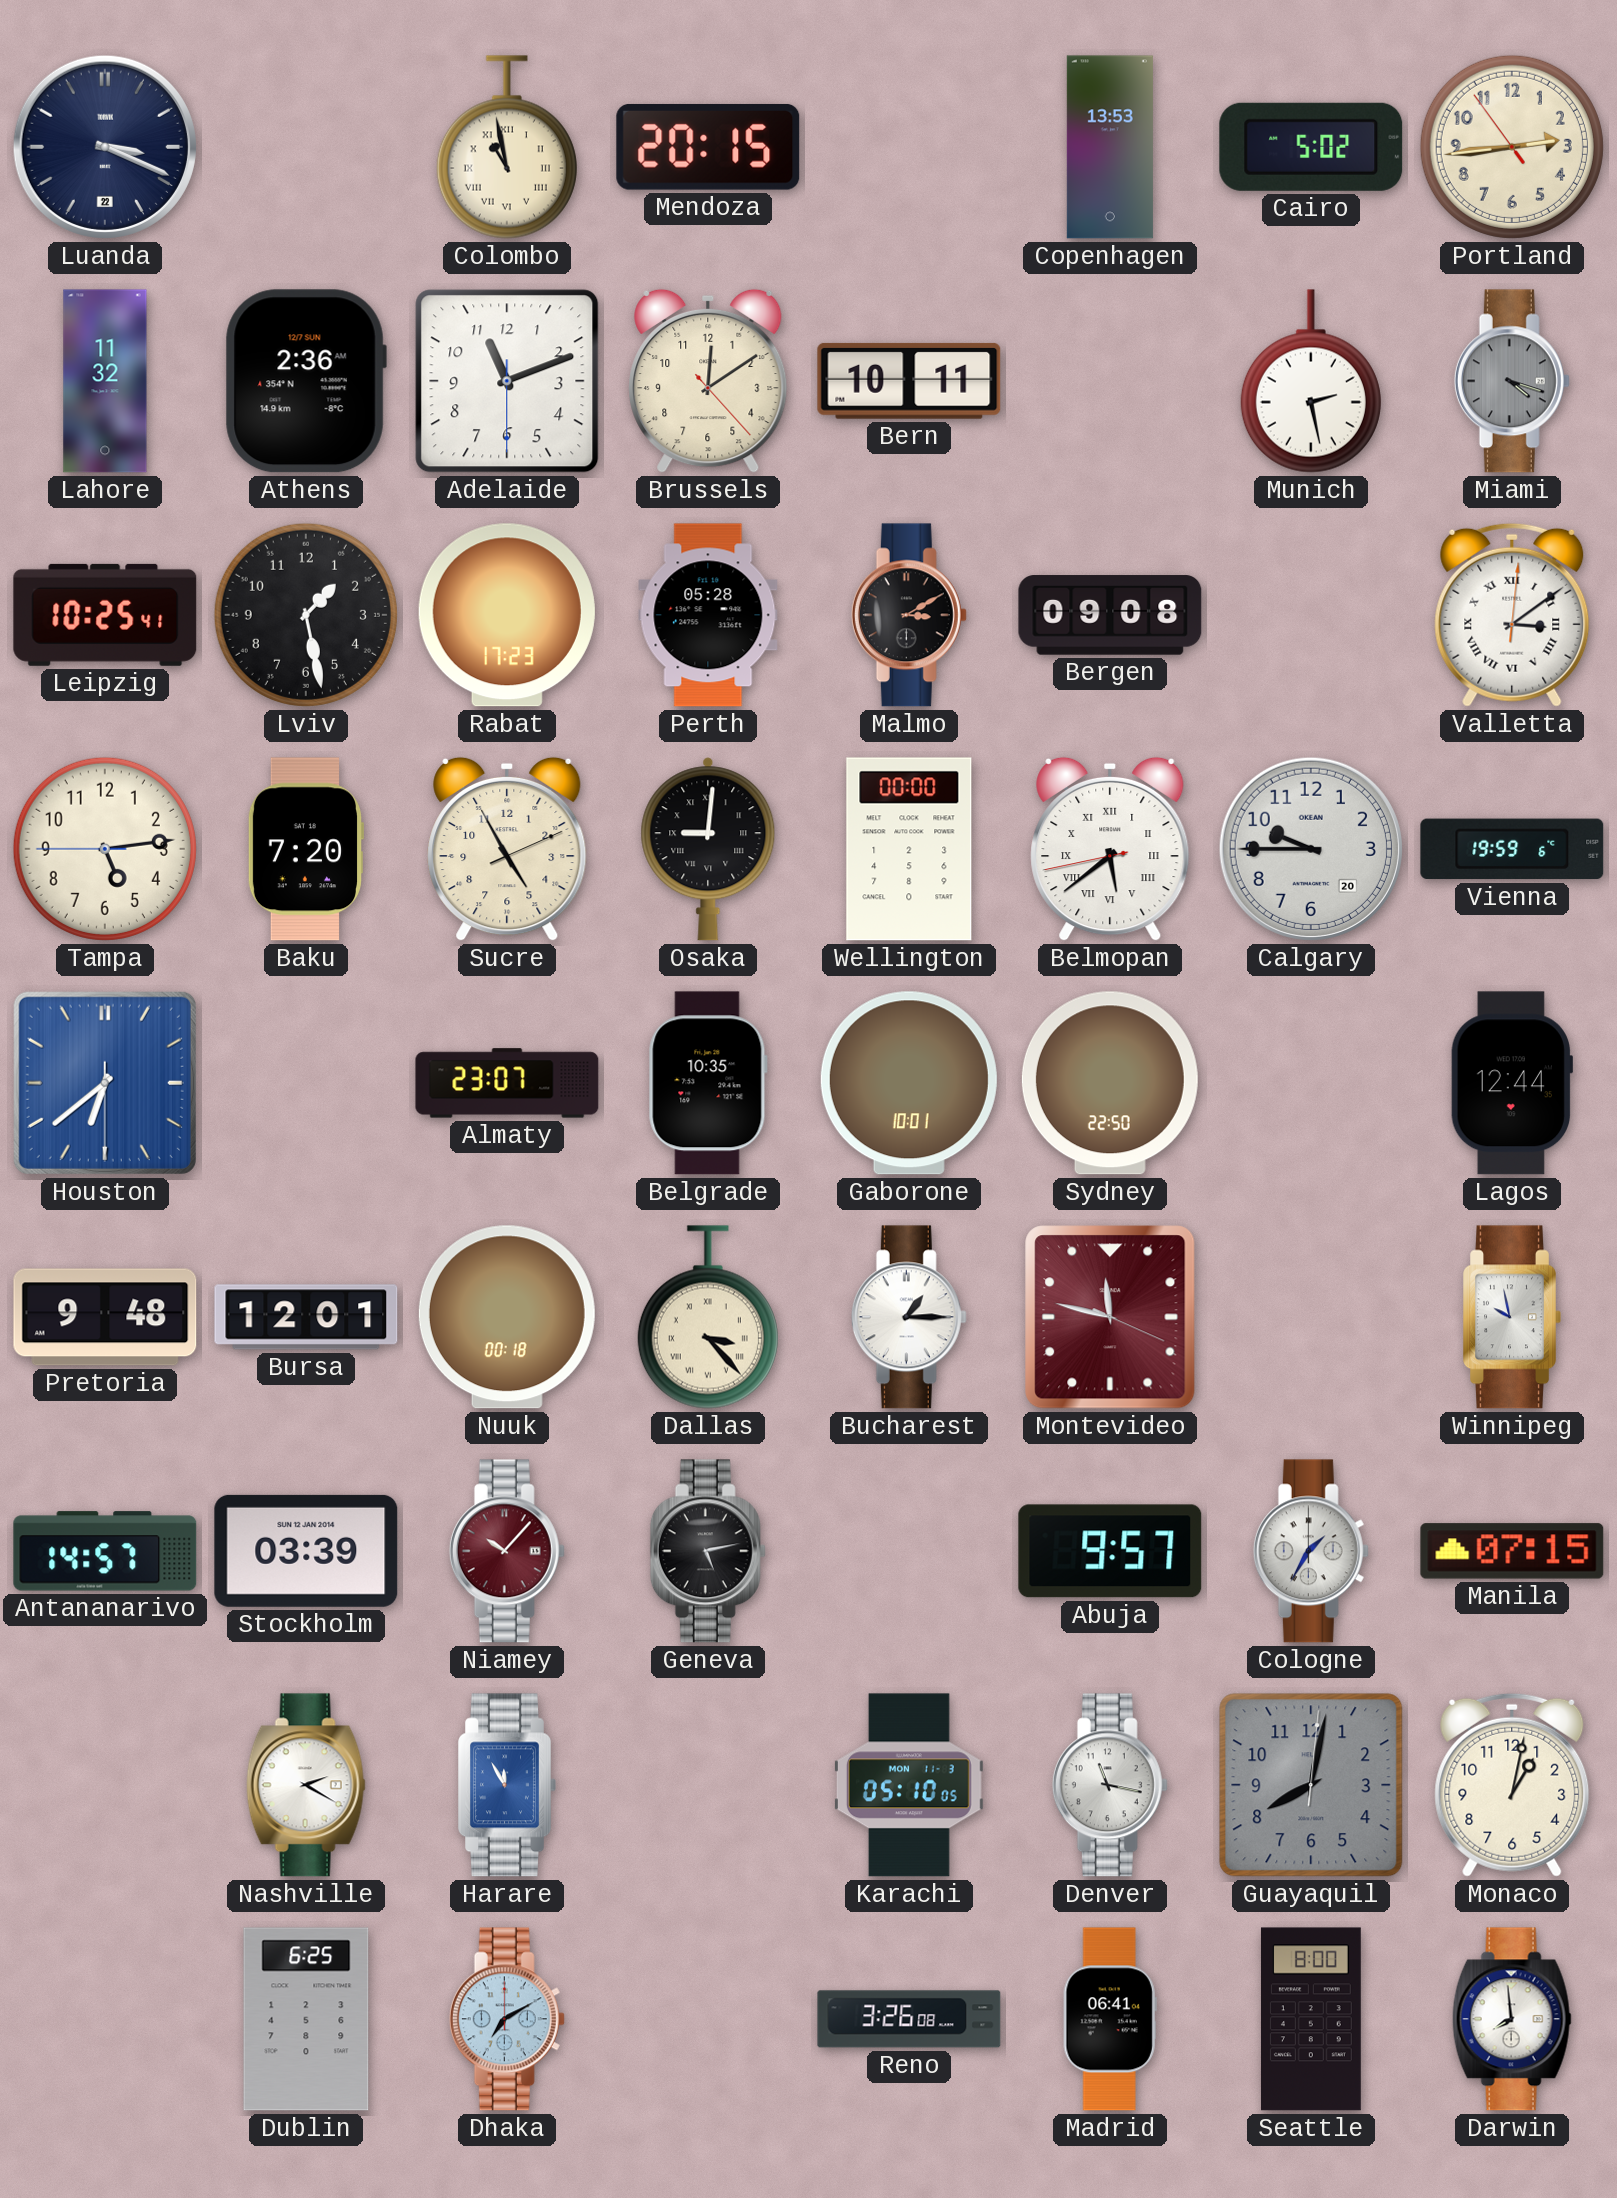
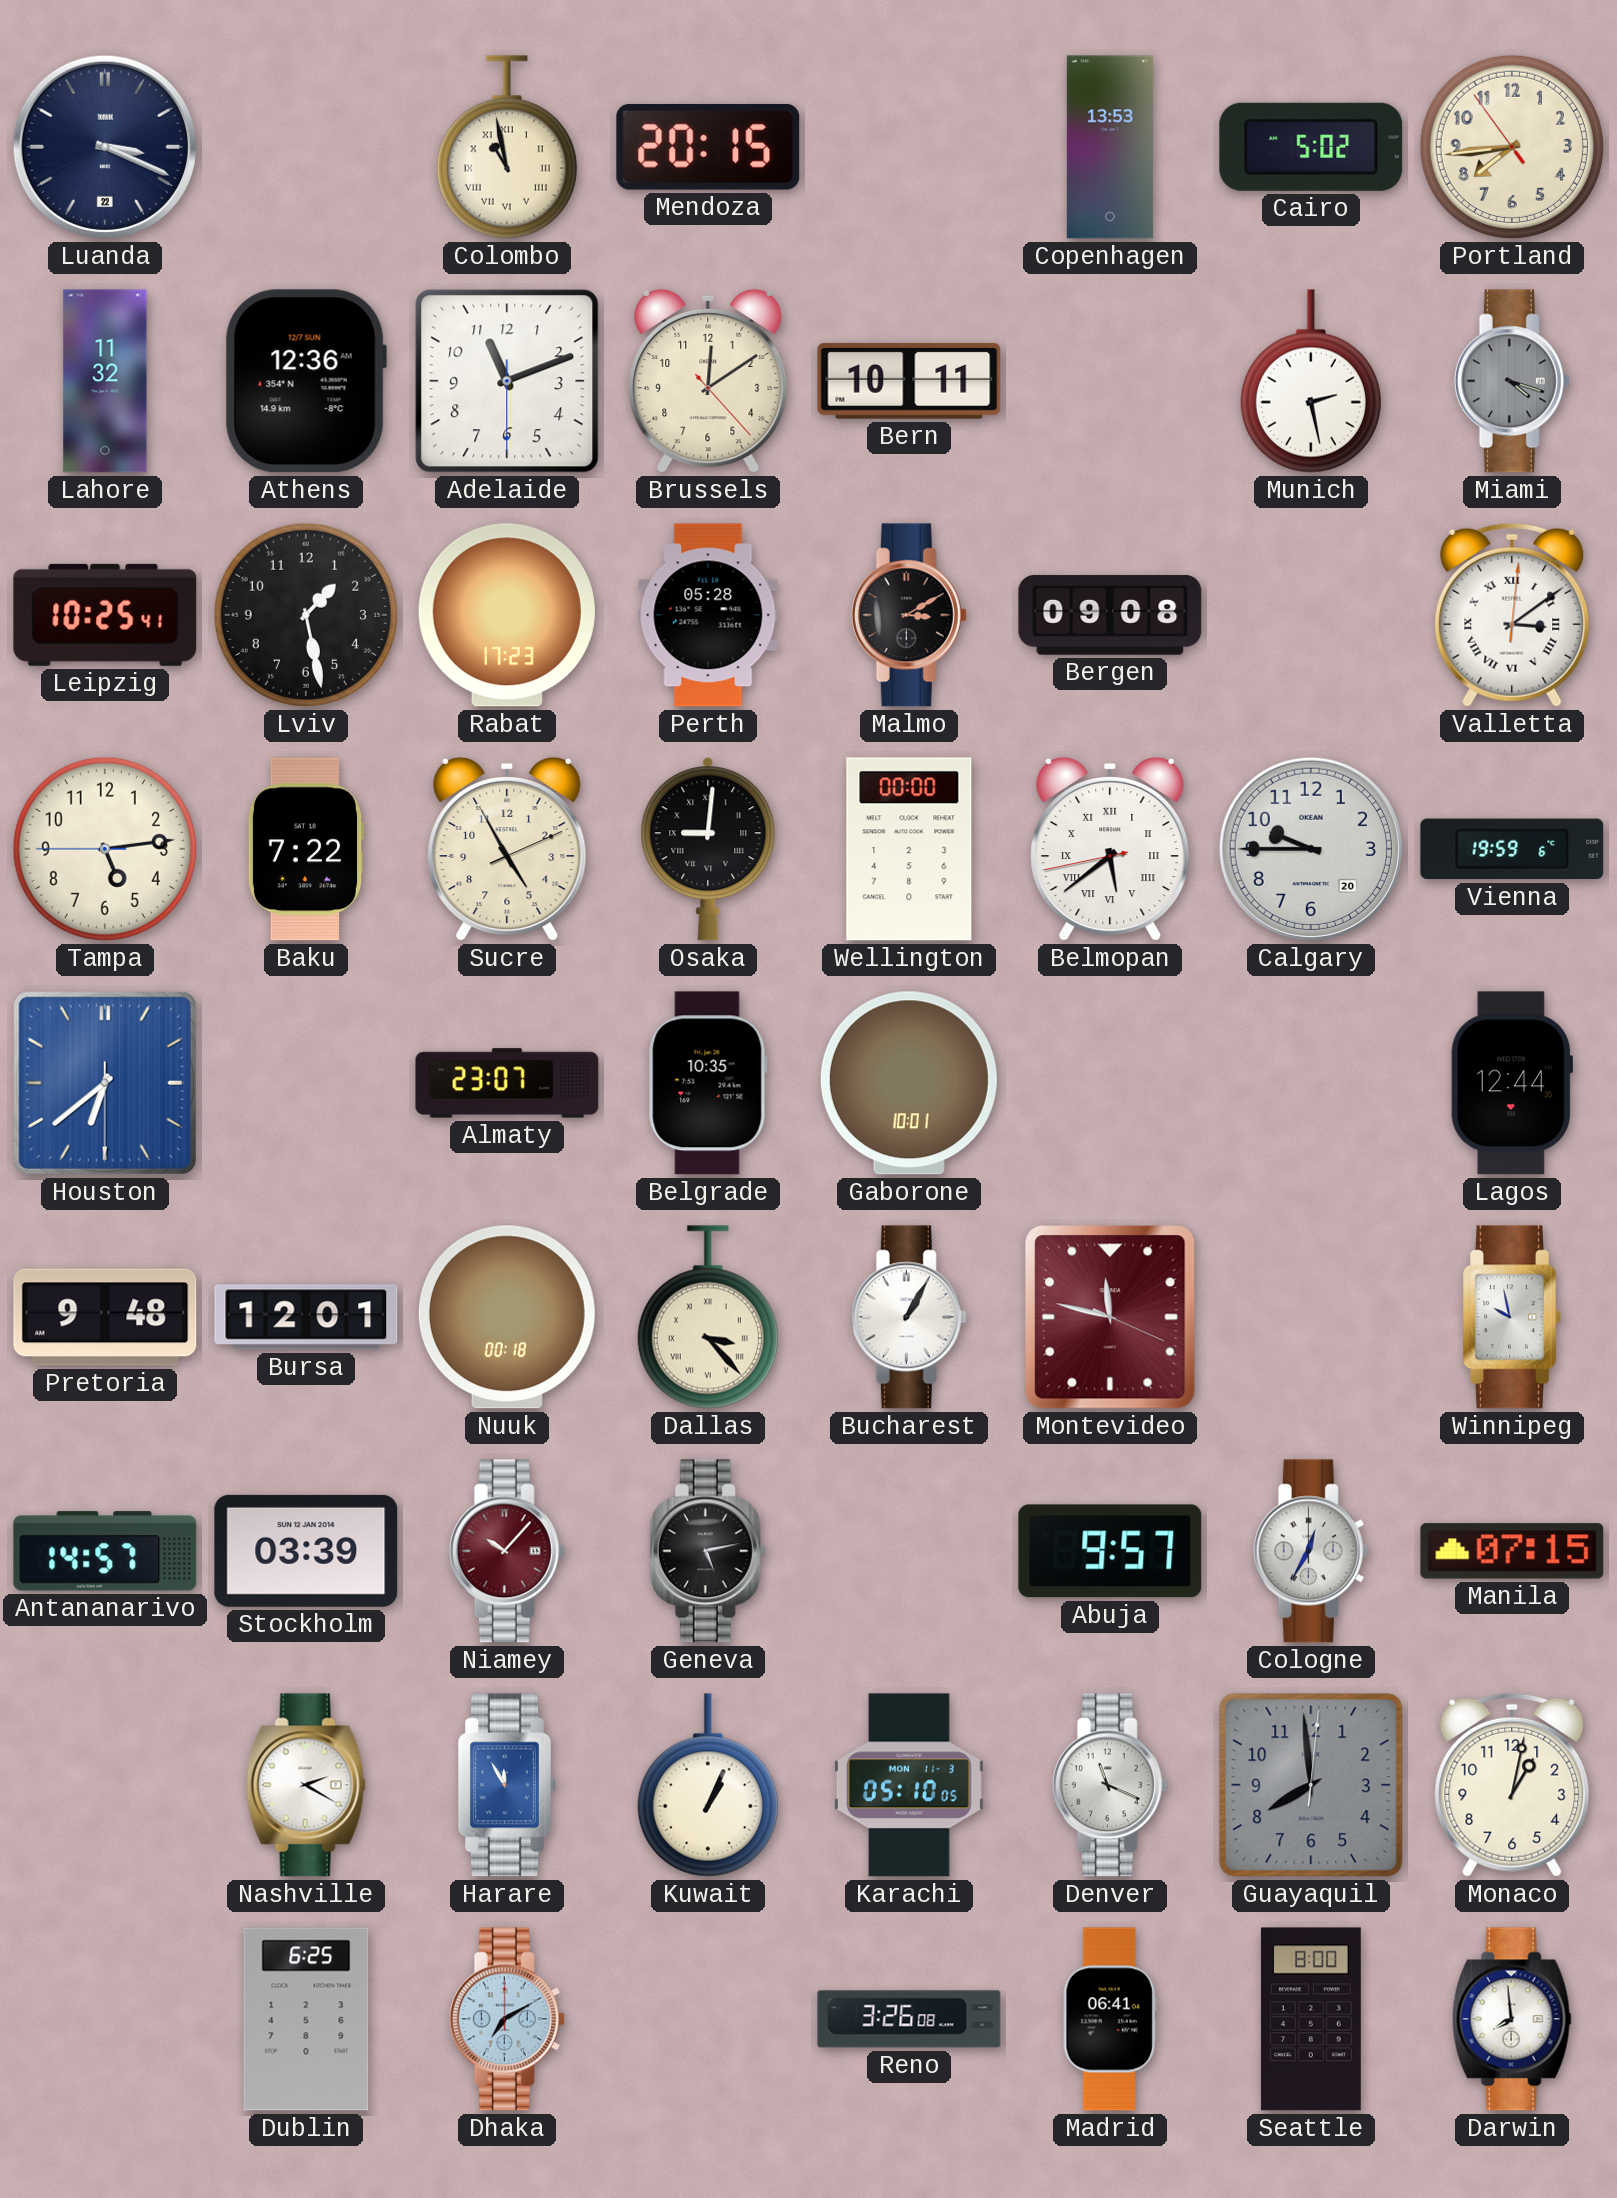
Portland: 2:43 -> 7:43 (1512, 147)
Athens: 2:36 -> 12:36 (306, 381)
Baku: 7:20 -> 7:22 (305, 849)
Sydney: 22:50 -> none (1110, 1083)
Bucharest: 1:15 -> 1:05 (909, 1317)
Cologne: 1:35 -> 12:35 (1311, 1551)
Kuwait: none -> 1:04 (708, 1785)
Denver: 11:17 -> 11:19 (1110, 1785)
Guayaquil: 8:02 -> 7:59 (1311, 1785)
